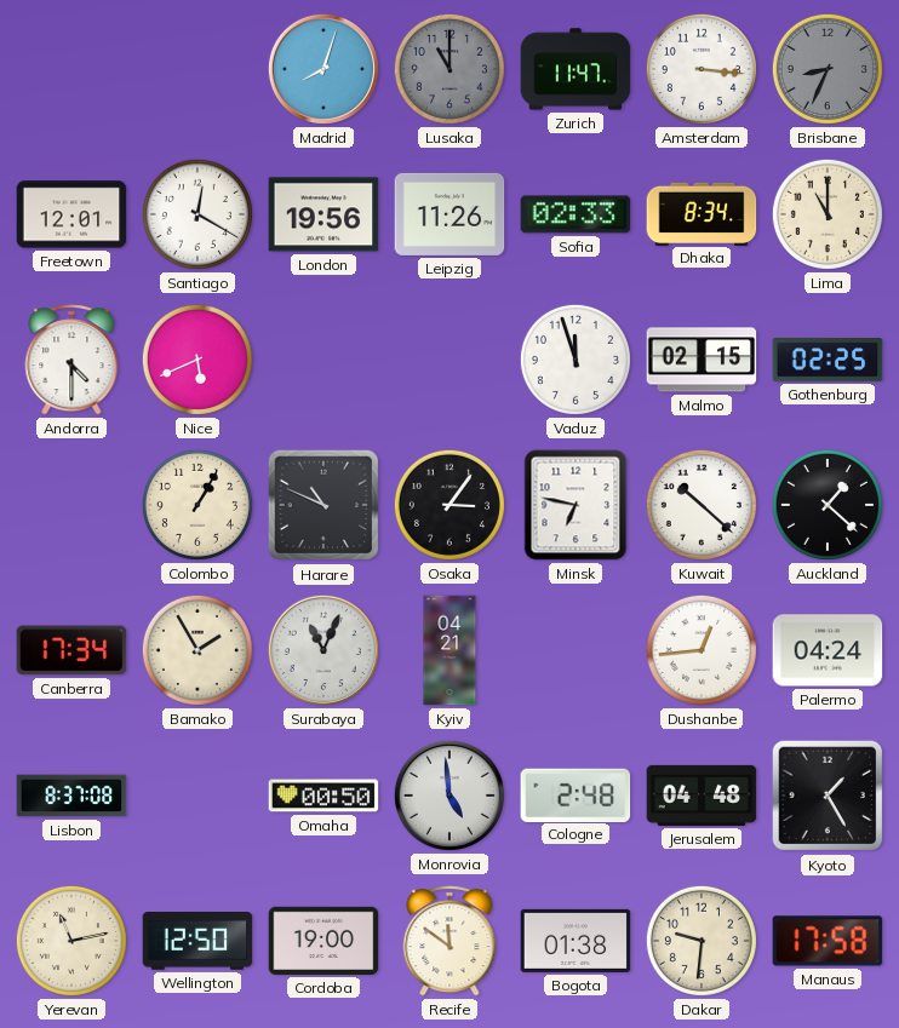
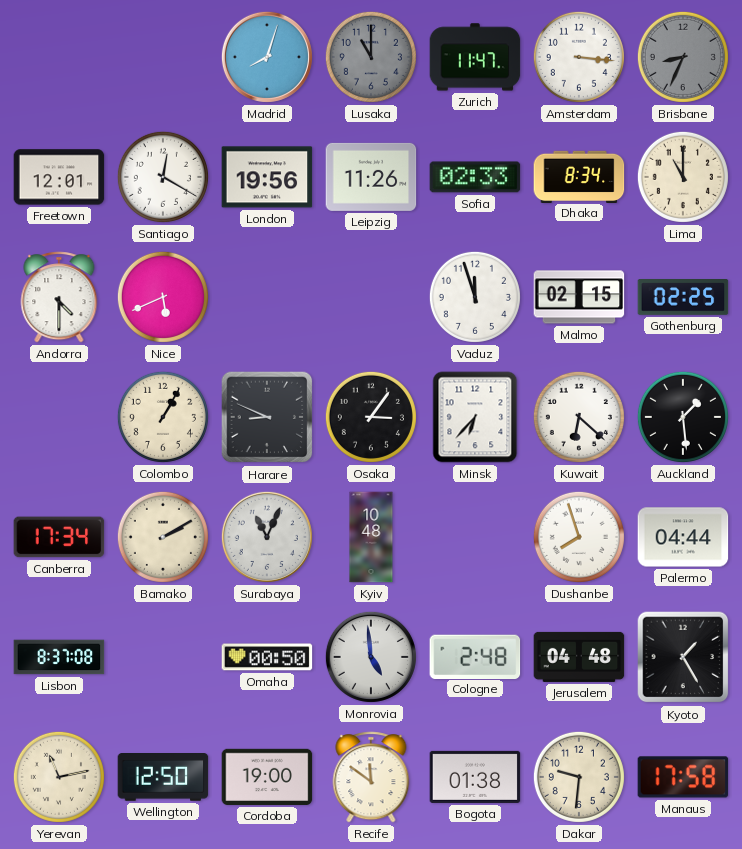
Harare: 10:49 -> 8:49 (267, 417)
Minsk: 6:47 -> 6:37 (475, 417)
Kuwait: 10:22 -> 6:22 (579, 417)
Auckland: 1:22 -> 1:29 (683, 417)
Bamako: 1:55 -> 2:10 (163, 537)
Kyiv: 04:21 -> 10:48 (371, 537)
Dushanbe: 12:44 -> 7:57 (579, 537)
Palermo: 04:24 -> 04:44 (683, 537)
